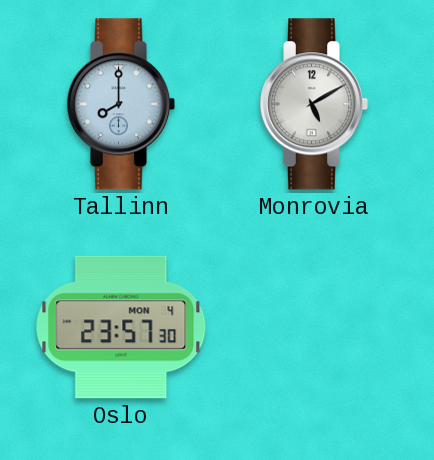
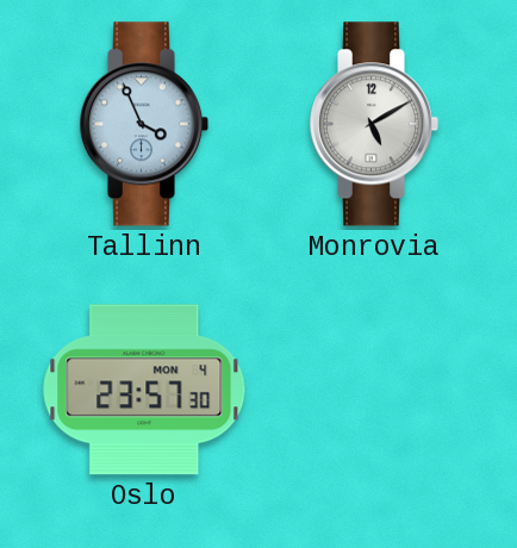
Tallinn: 8:00 -> 3:56 (144, 124)
